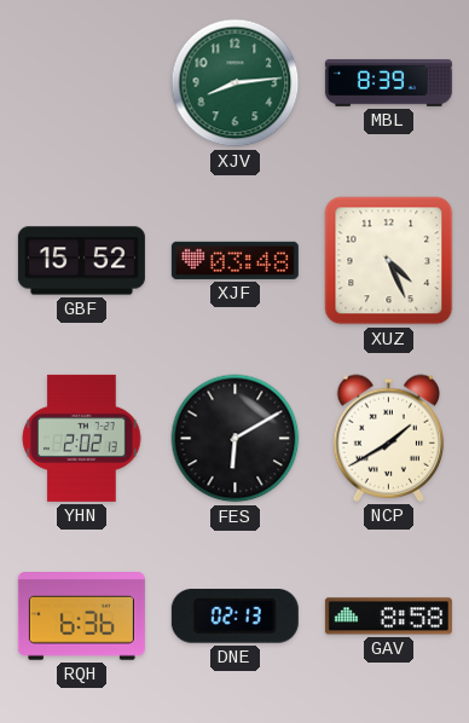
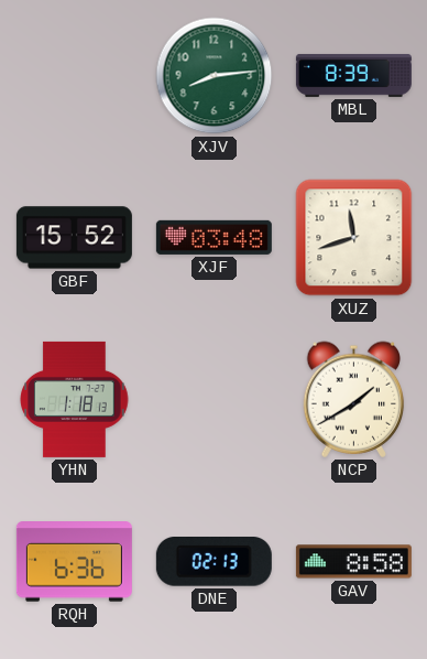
XUZ: 4:26 -> 11:42 (354, 238)
YHN: 2:02 -> 1:18 (75, 399)
FES: 6:10 -> none (236, 439)
